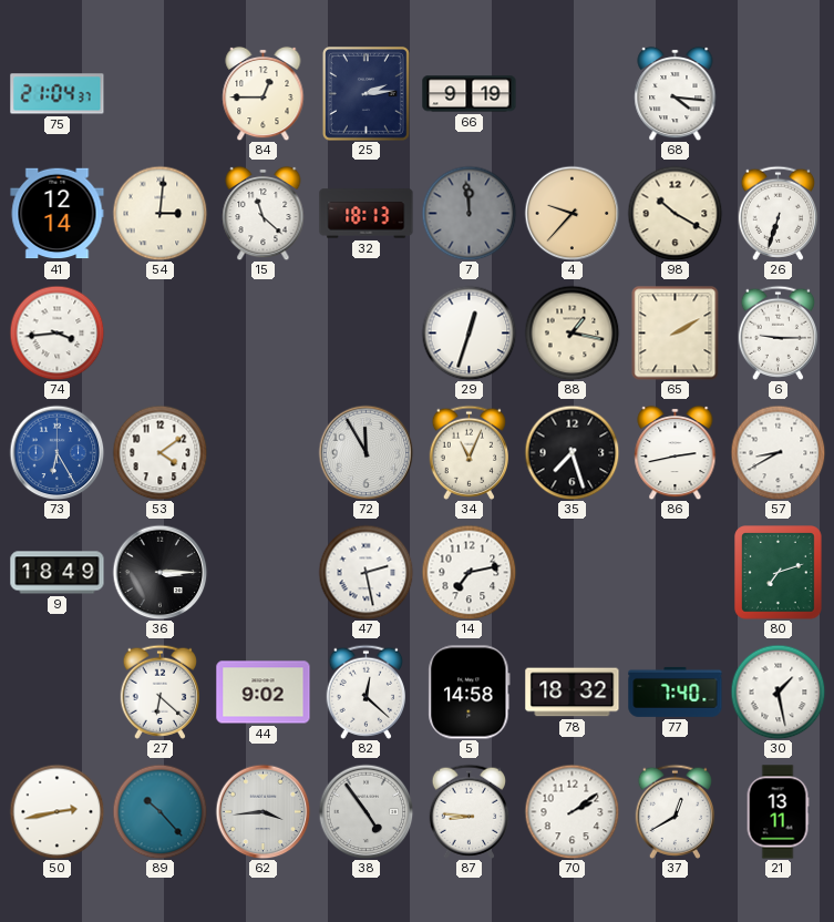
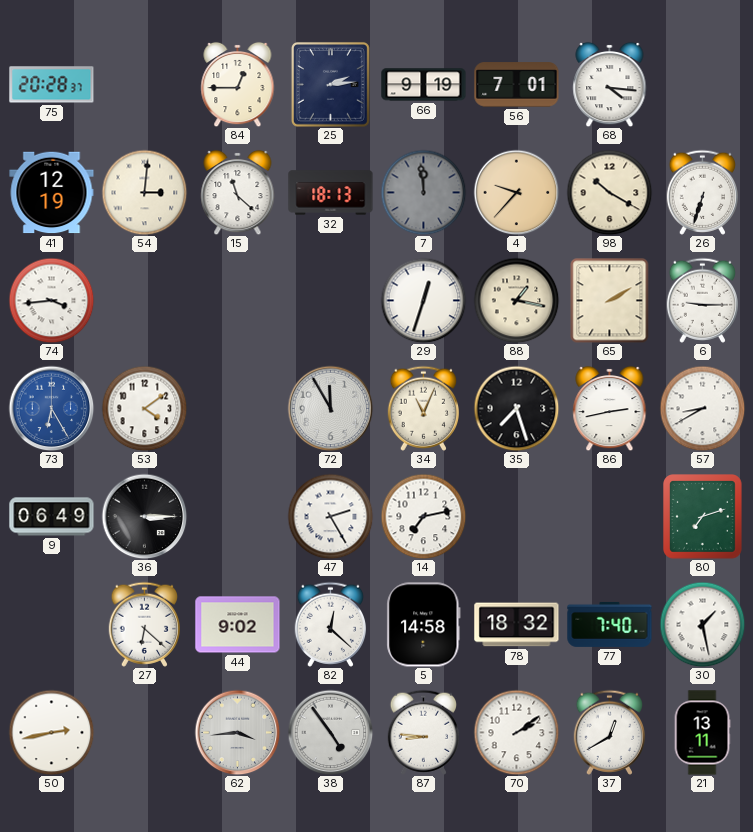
75: 21:04 -> 20:28 (52, 85)
56: none -> 7:01 (517, 85)
41: 12:14 -> 12:19 (52, 193)
9: 18:49 -> 06:49 (52, 517)
47: 2:28 -> 2:25 (330, 516)
89: 10:23 -> none (159, 811)
